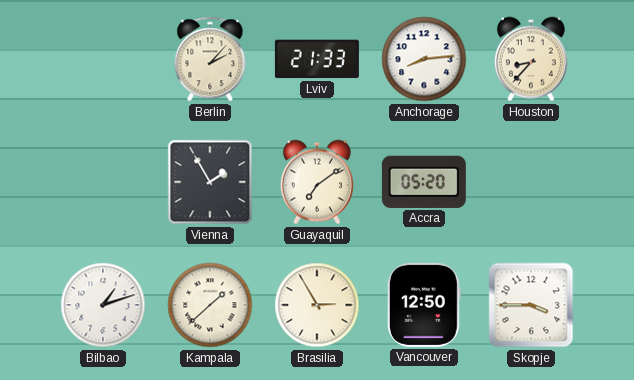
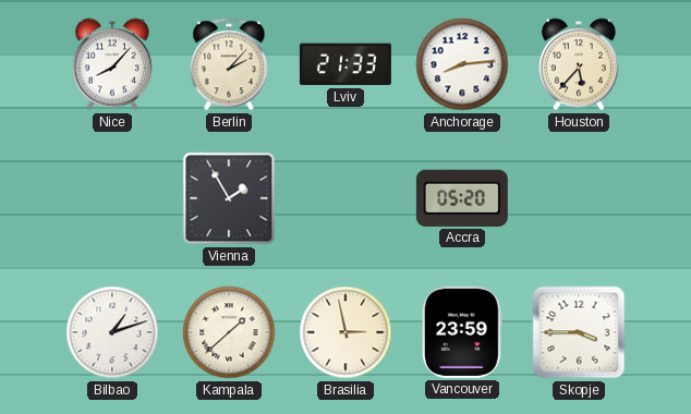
Nice: none -> 8:07 (112, 64)
Houston: 8:37 -> 5:37 (579, 64)
Guayaquil: 7:09 -> none (317, 182)
Brasilia: 2:55 -> 2:58 (346, 332)
Vancouver: 12:50 -> 23:59 (462, 332)
